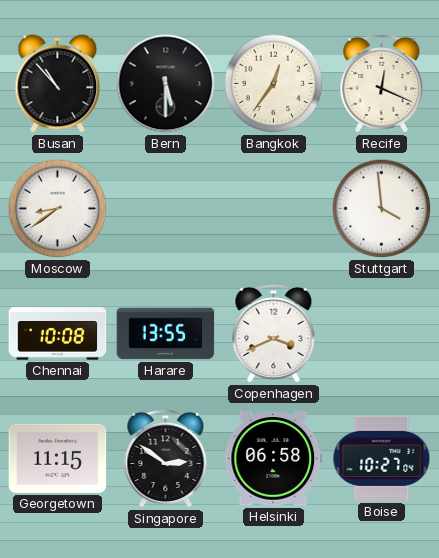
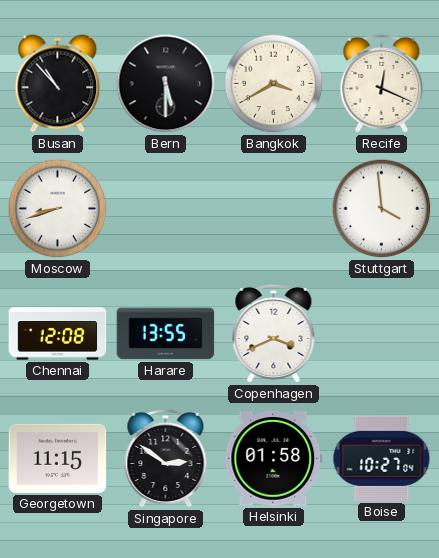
Bangkok: 12:36 -> 3:40 (274, 84)
Moscow: 8:39 -> 8:42 (58, 209)
Chennai: 10:08 -> 12:08 (58, 334)
Helsinki: 06:58 -> 01:58 (274, 459)
